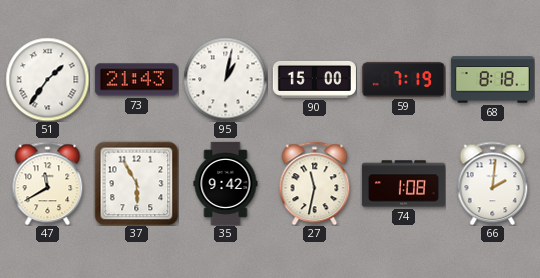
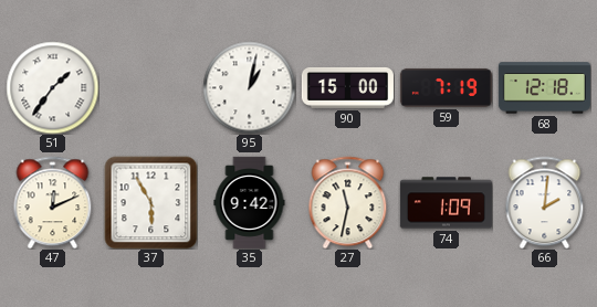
73: 21:43 -> none (136, 80)
68: 8:18 -> 12:18 (544, 88)
47: 11:40 -> 12:11 (53, 202)
74: 1:08 -> 1:09 (446, 203)
